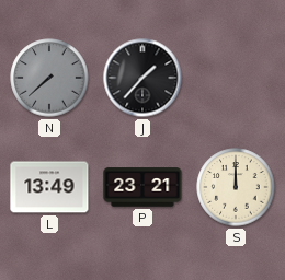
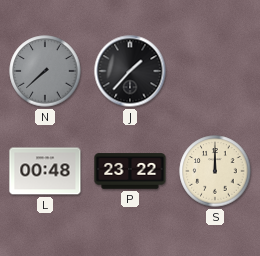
L: 13:49 -> 00:48 (45, 171)
P: 23:21 -> 23:22 (130, 171)
